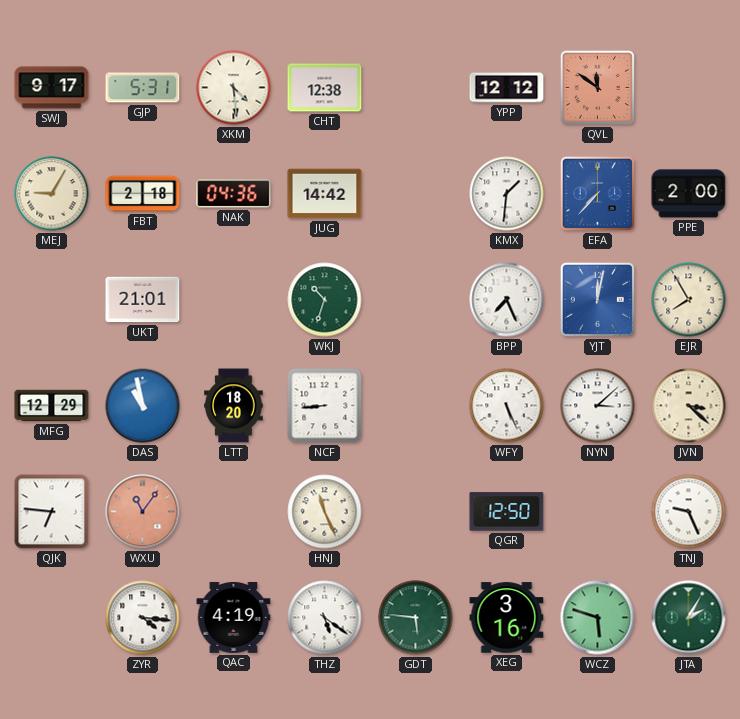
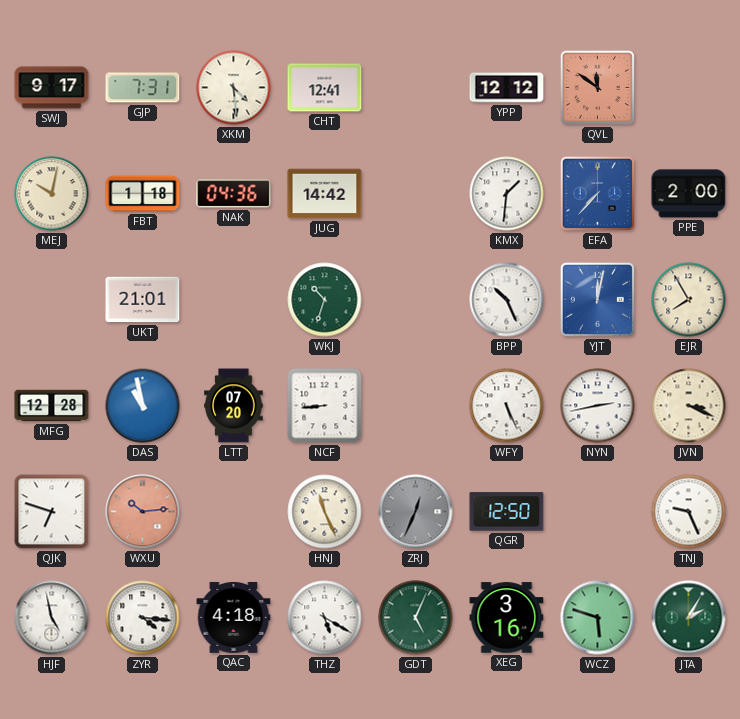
GJP: 5:31 -> 7:31 (143, 88)
CHT: 12:38 -> 12:41 (325, 88)
MEJ: 9:05 -> 10:02 (52, 194)
FBT: 2:18 -> 1:18 (143, 194)
BPP: 7:26 -> 10:26 (507, 300)
MFG: 12:29 -> 12:28 (52, 406)
LTT: 18:20 -> 07:20 (234, 406)
NYN: 3:08 -> 2:43 (598, 406)
JVN: 3:22 -> 3:19 (689, 406)
QJK: 6:46 -> 6:48 (52, 512)
WXU: 11:06 -> 10:14 (143, 512)
ZRJ: none -> 12:34 (416, 512)
HJF: none -> 4:58 (52, 618)
QAC: 4:19 -> 4:18 (234, 617)
THZ: 5:21 -> 5:20 (325, 618)
GDT: 5:46 -> 5:04 (416, 618)
